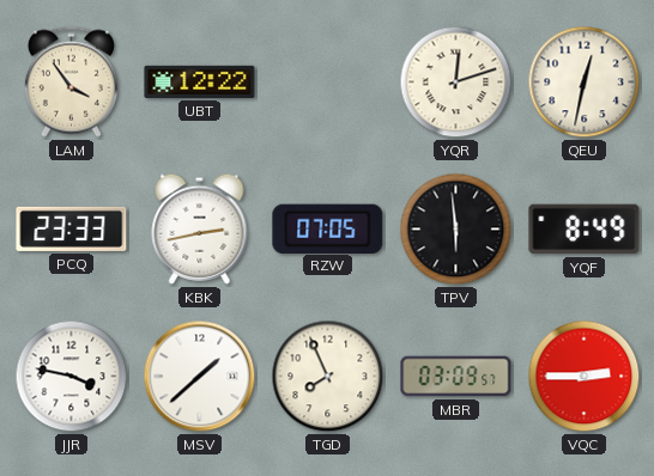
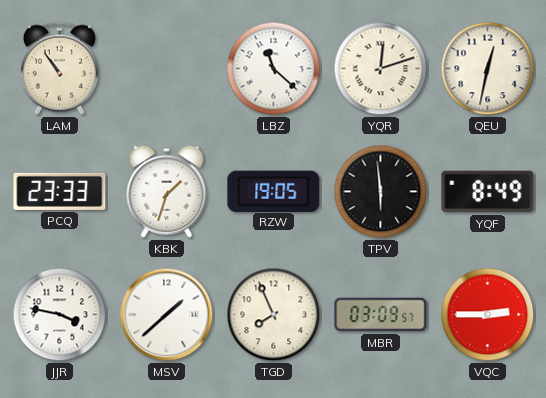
LAM: 3:54 -> 10:54 (59, 68)
UBT: 12:22 -> none (200, 81)
LBZ: none -> 11:22 (274, 69)
KBK: 2:43 -> 1:33 (167, 191)
RZW: 07:05 -> 19:05 (274, 191)
